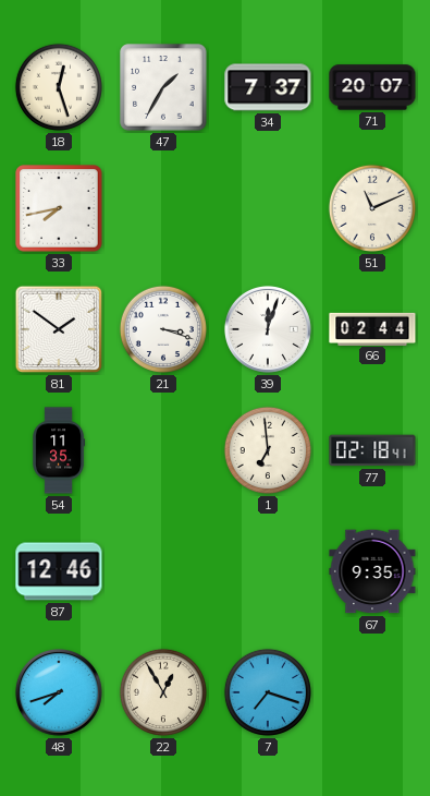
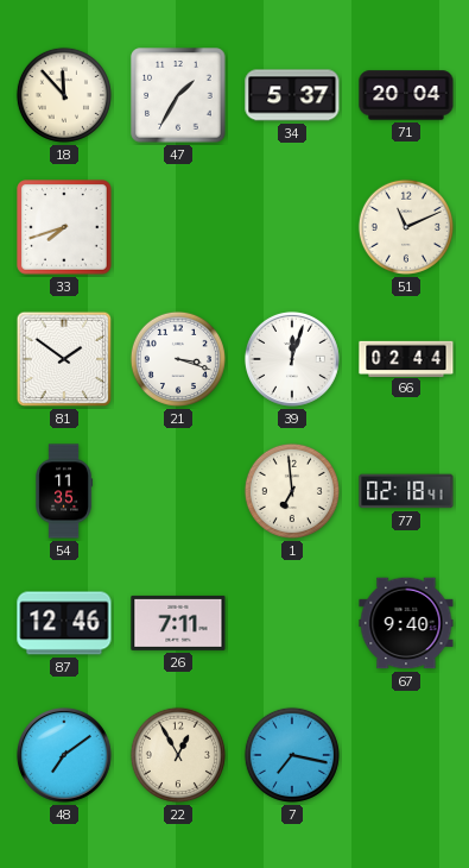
18: 12:27 -> 11:53 (64, 95)
34: 7:37 -> 5:37 (292, 95)
71: 20:07 -> 20:04 (406, 95)
33: 7:43 -> 7:42 (64, 227)
26: none -> 7:11 (178, 623)
67: 9:35 -> 9:40 (406, 623)
48: 7:42 -> 7:09 (64, 755)
7: 7:18 -> 7:17 (292, 755)
